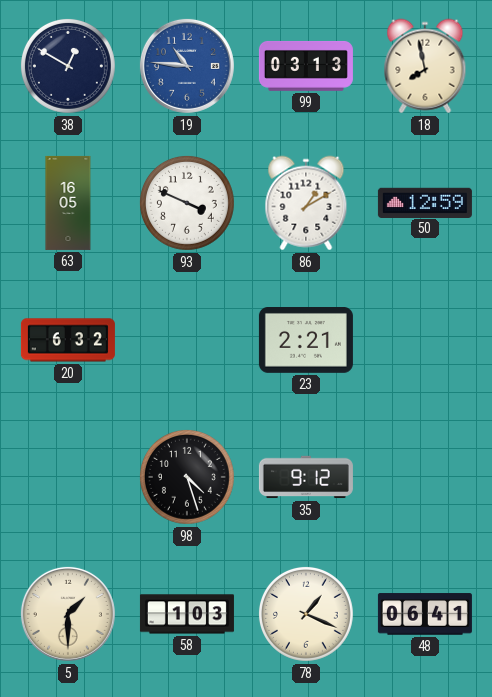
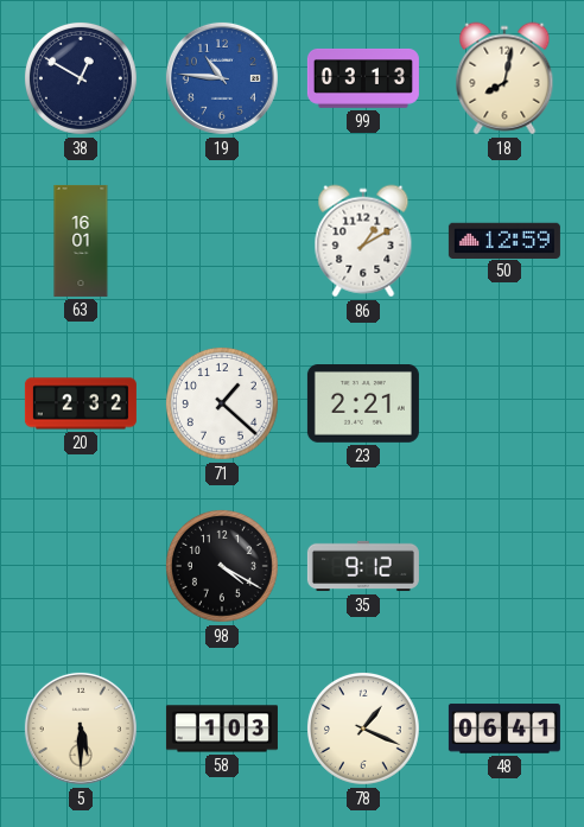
18: 7:58 -> 8:02 (504, 78)
63: 16:05 -> 16:01 (81, 241)
93: 3:49 -> none (187, 203)
20: 6:32 -> 2:32 (81, 403)
71: none -> 1:22 (222, 403)
98: 4:27 -> 4:20 (222, 566)
5: 1:30 -> 5:30 (81, 729)
